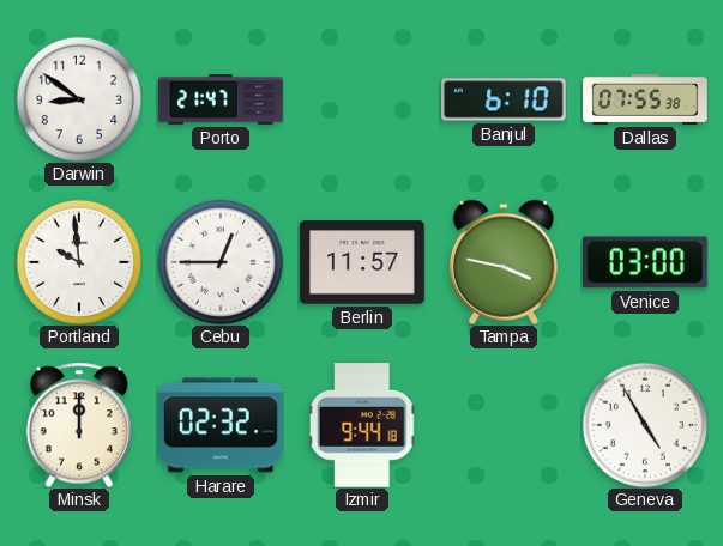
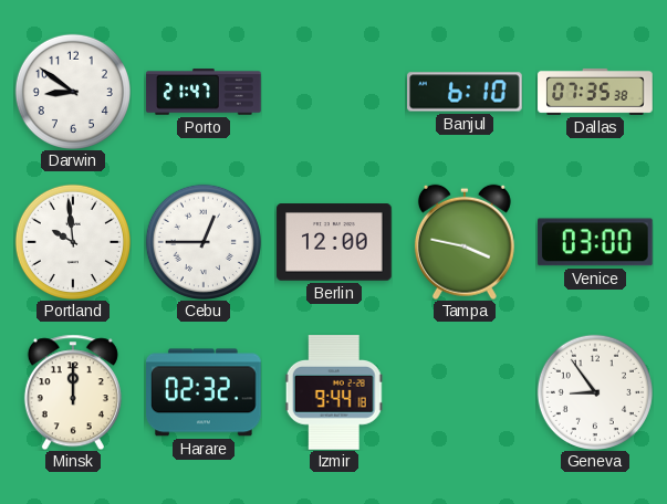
Dallas: 07:55 -> 07:35 (595, 92)
Berlin: 11:57 -> 12:00 (334, 242)
Geneva: 4:55 -> 8:54 (595, 392)
